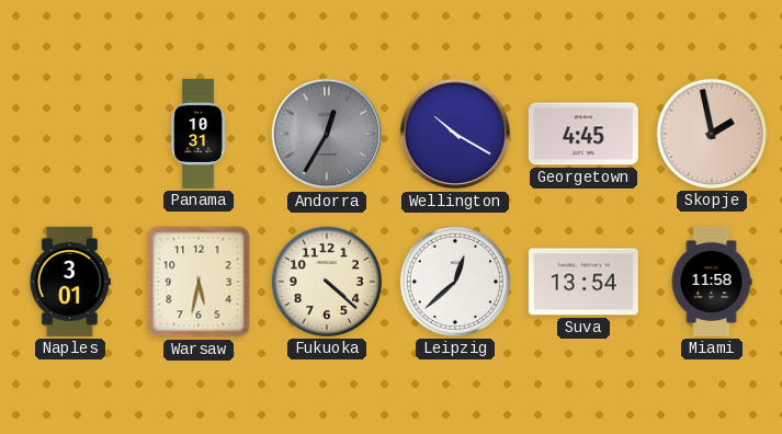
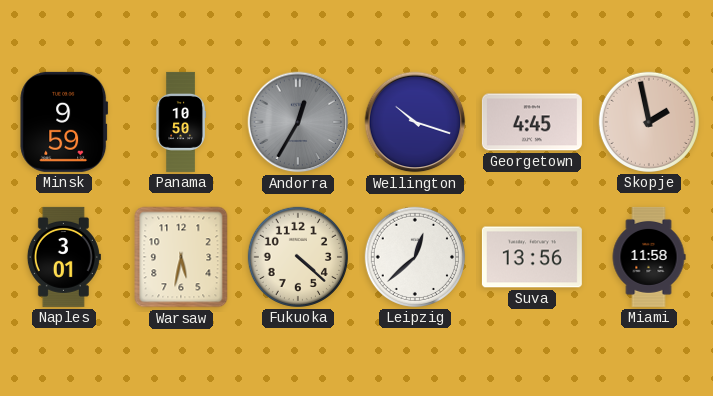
Minsk: none -> 9:59 (64, 122)
Panama: 10:31 -> 10:50 (181, 122)
Wellington: 10:20 -> 10:18 (415, 122)
Suva: 13:54 -> 13:56 (532, 257)
